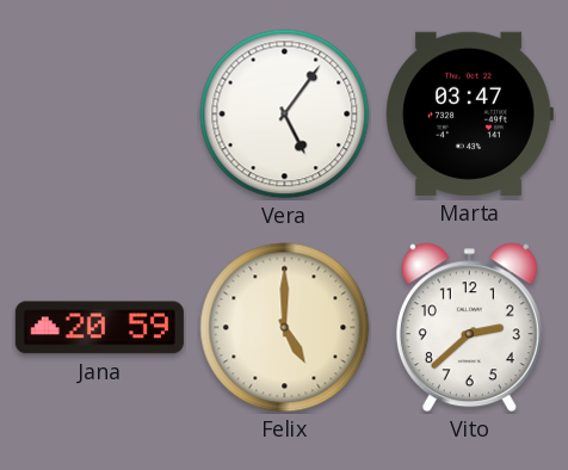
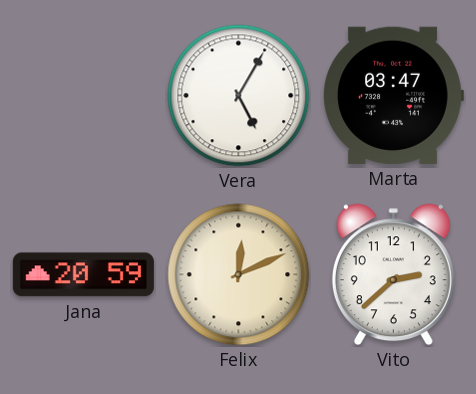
Vera: 5:06 -> 5:05 (239, 96)
Felix: 5:00 -> 12:11 (239, 275)
